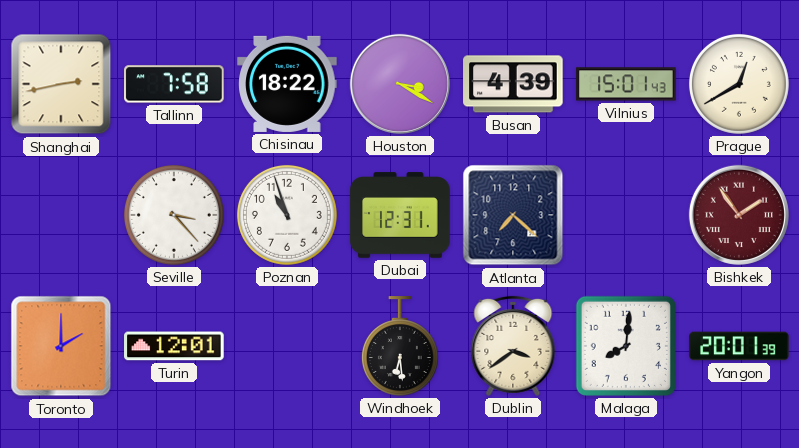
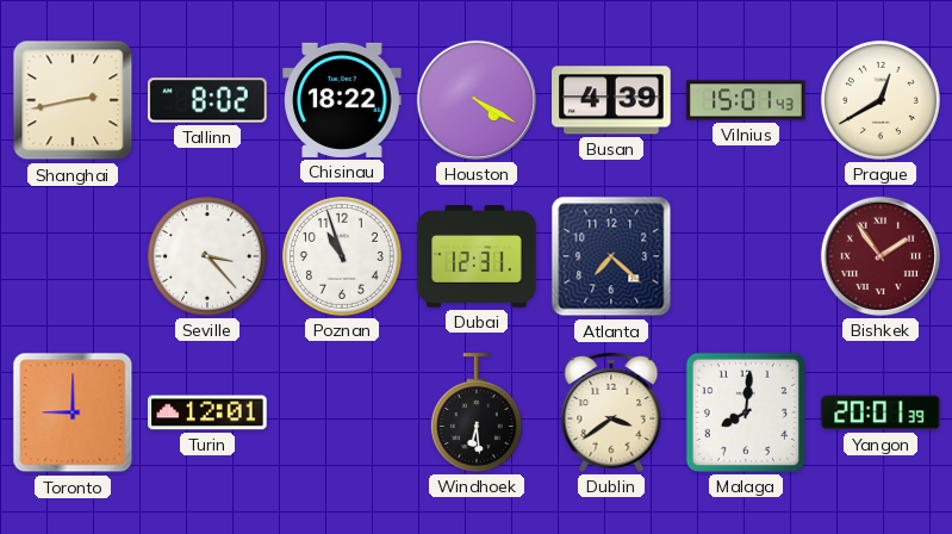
Tallinn: 7:58 -> 8:02 (207, 100)
Houston: 3:20 -> 4:20 (477, 100)
Toronto: 2:00 -> 9:00 (73, 412)
